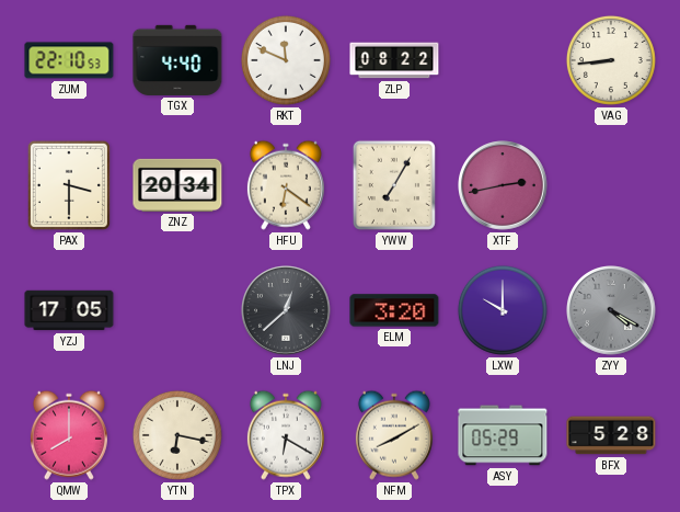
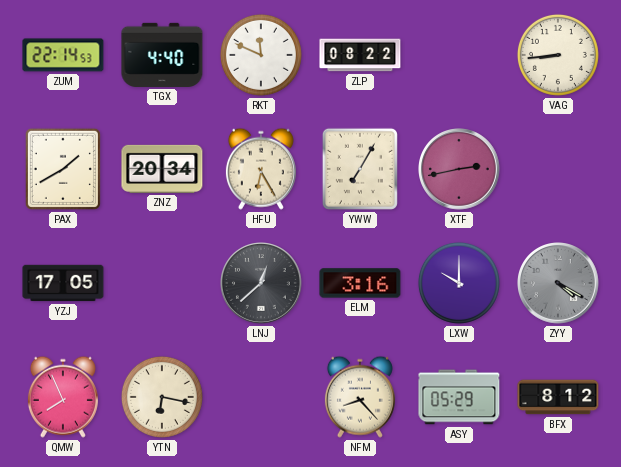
ZUM: 22:10 -> 22:14 (63, 55)
PAX: 3:30 -> 1:40 (63, 169)
HFU: 6:21 -> 6:25 (261, 169)
ELM: 3:20 -> 3:16 (360, 283)
QMW: 8:00 -> 7:56 (63, 397)
TPX: 6:20 -> none (286, 435)
NFM: 8:10 -> 8:23 (360, 397)
BFX: 5:28 -> 8:12 (558, 397)
